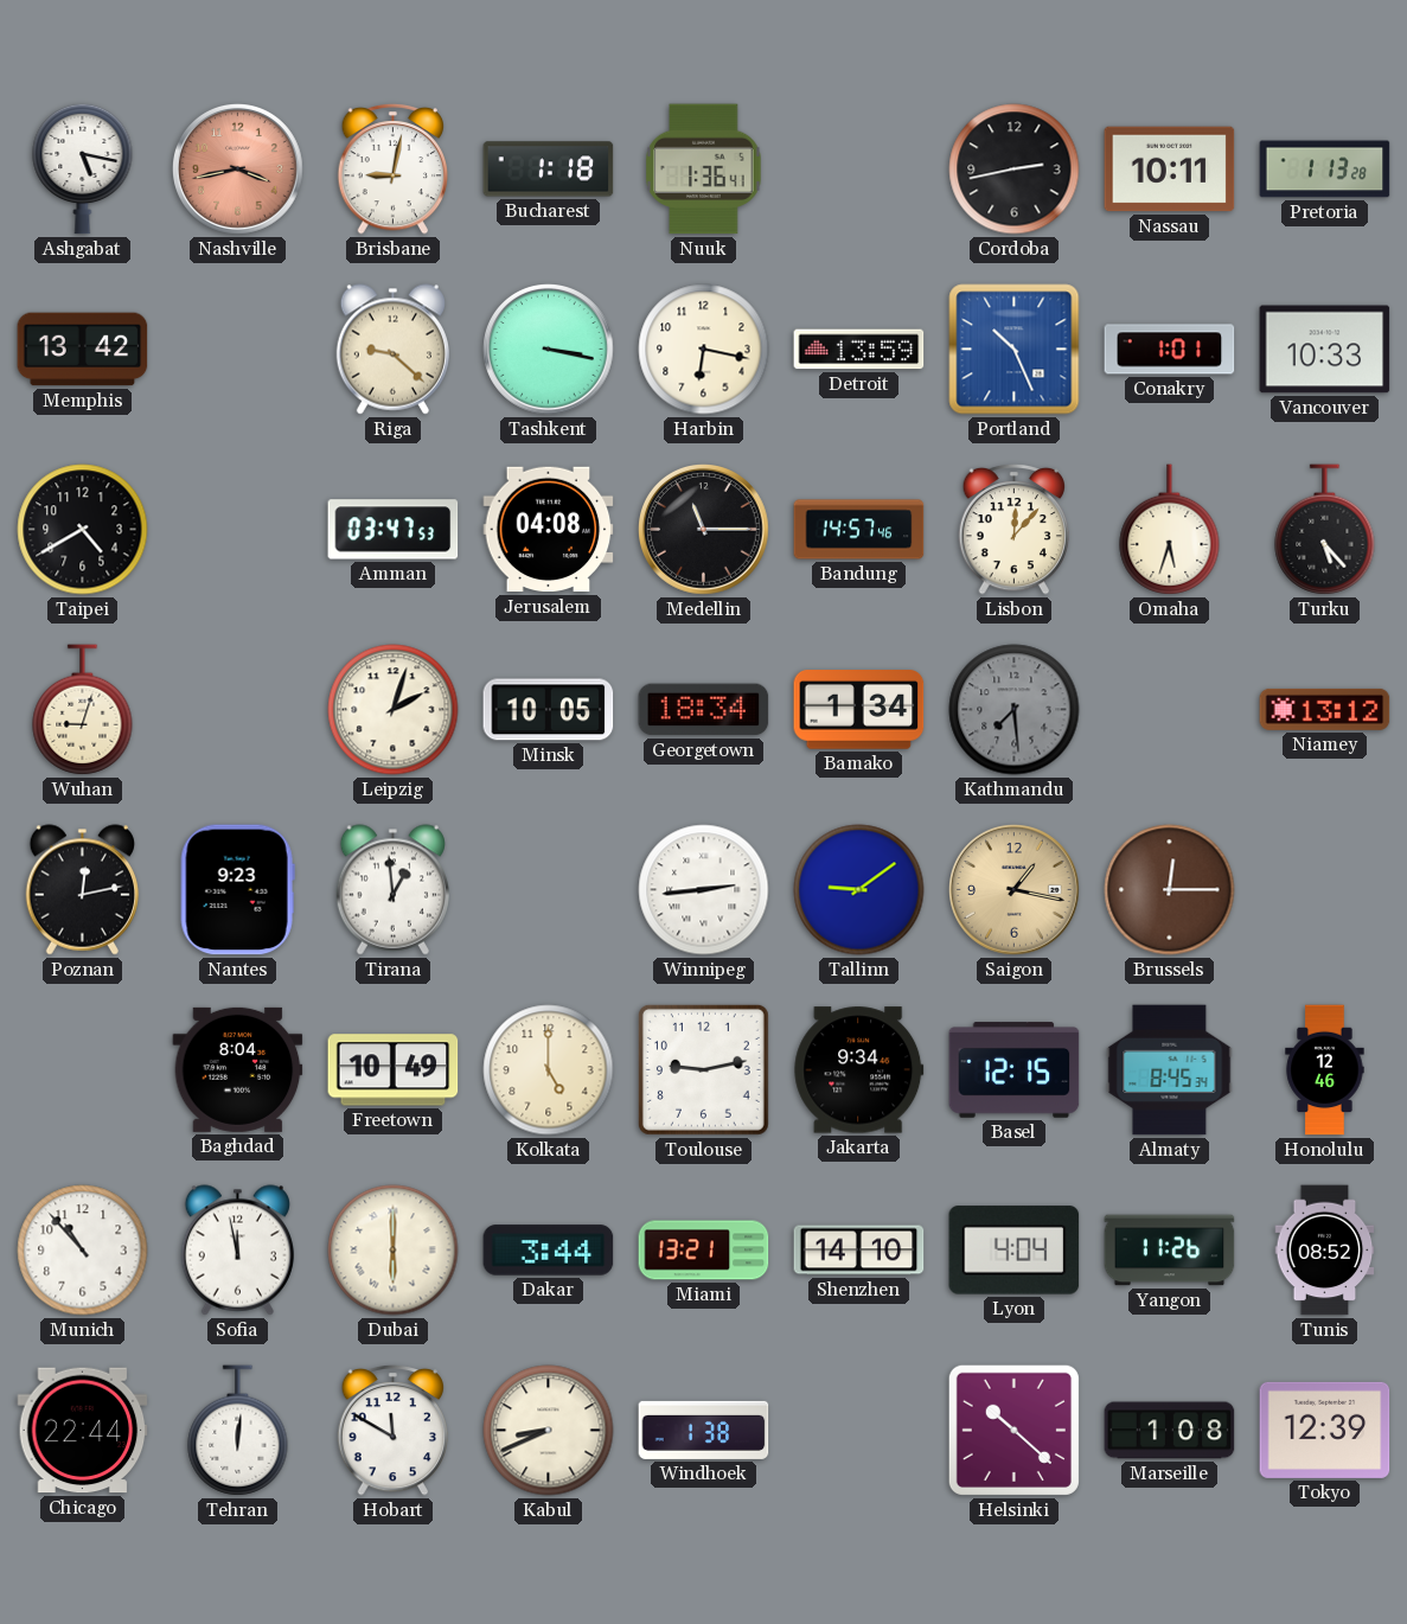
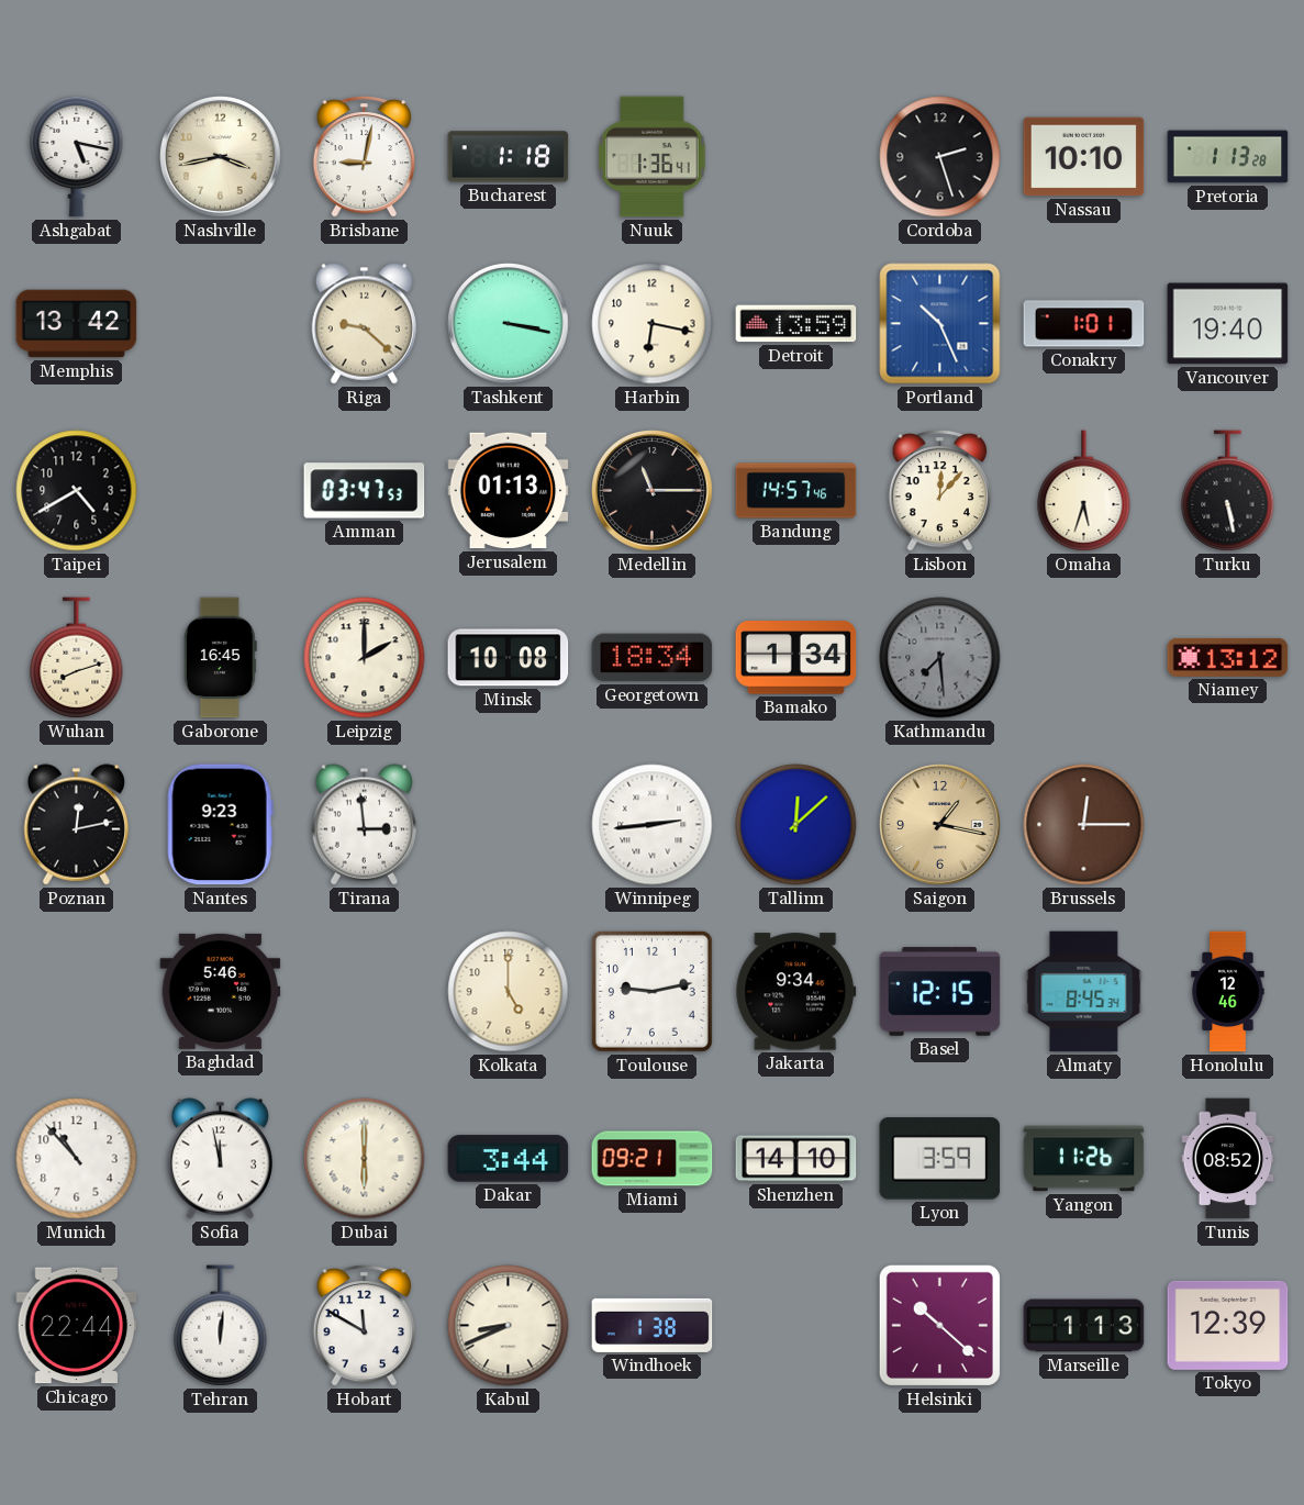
Nashville dial: salmon -> cream (221, 157)
Cordoba: 2:43 -> 2:27 (940, 157)
Nassau: 10:11 -> 10:10 (1084, 157)
Vancouver: 10:33 -> 19:40 (1228, 324)
Jerusalem: 04:08 -> 01:13 (509, 491)
Turku: 5:23 -> 5:28 (1228, 491)
Wuhan: 9:03 -> 8:12 (77, 658)
Gaborone: none -> 16:45 (220, 658)
Leipzig: 2:03 -> 2:00 (365, 658)
Minsk: 10:05 -> 10:08 (509, 658)
Tirana: 12:59 -> 2:59 (364, 825)
Tallinn: 9:09 -> 12:08 (796, 825)
Baghdad: 8:04 -> 5:46 (221, 991)
Freetown: 10:49 -> none (394, 1070)
Miami: 13:21 -> 09:21 (653, 1159)
Lyon: 4:04 -> 3:59 (940, 1159)
Marseille: 1:08 -> 1:13 (1084, 1326)
